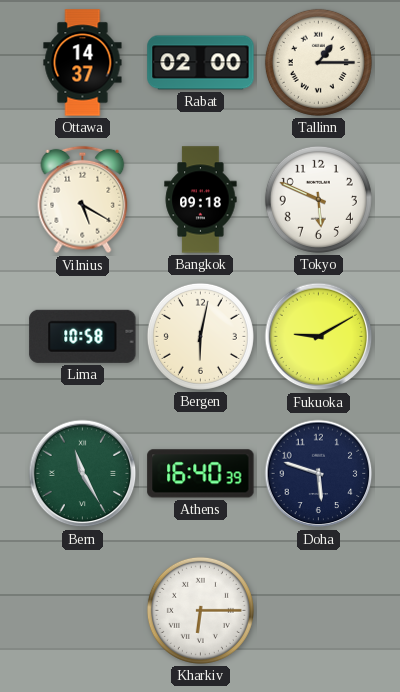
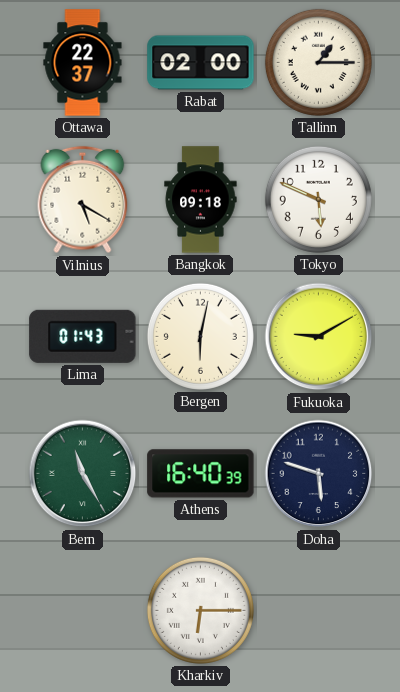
Ottawa: 14:37 -> 22:37 (83, 63)
Lima: 10:58 -> 01:43 (83, 336)
